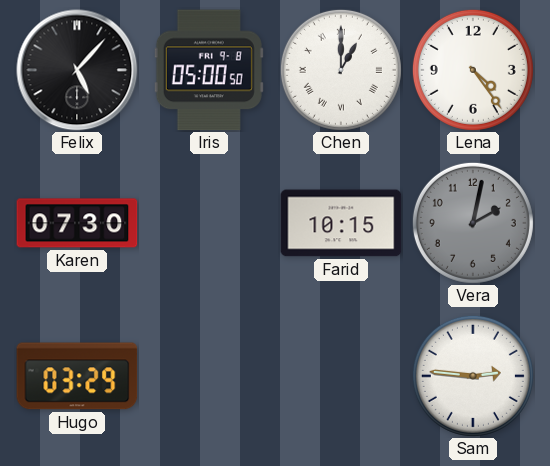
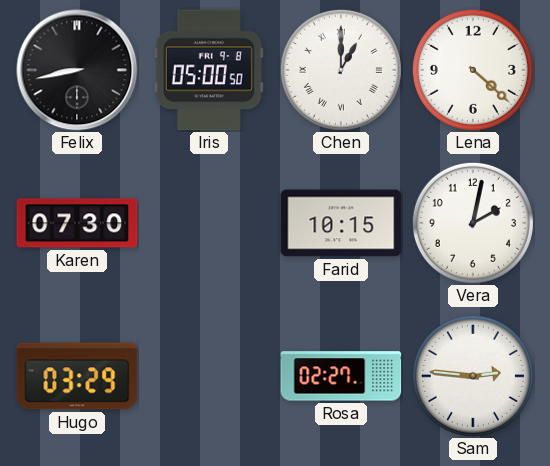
Felix: 5:07 -> 8:43 (77, 70)
Lena: 4:24 -> 4:22 (473, 70)
Vera dial: grey -> white (473, 223)
Rosa: none -> 02:27 (341, 376)
